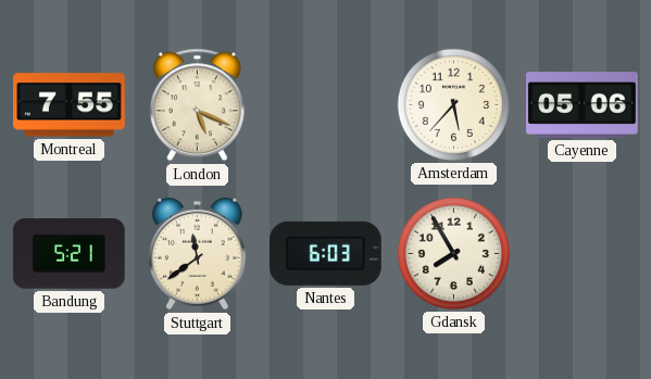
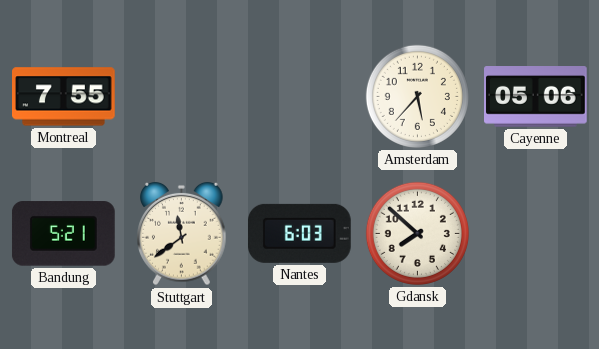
London: 5:19 -> none (197, 105)
Gdansk: 7:55 -> 7:52 (417, 233)
